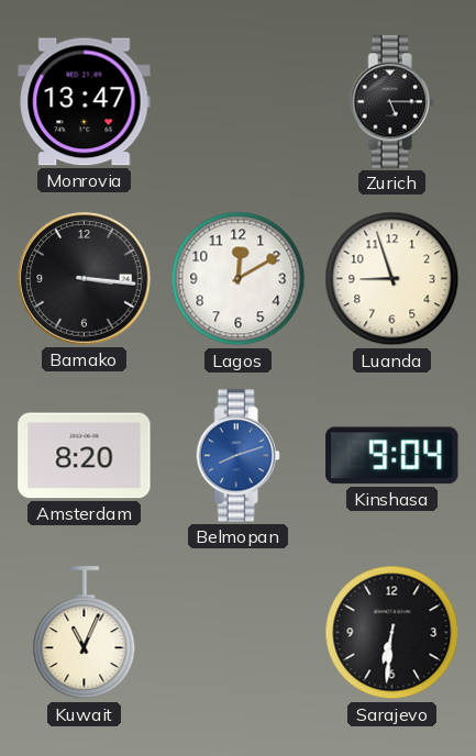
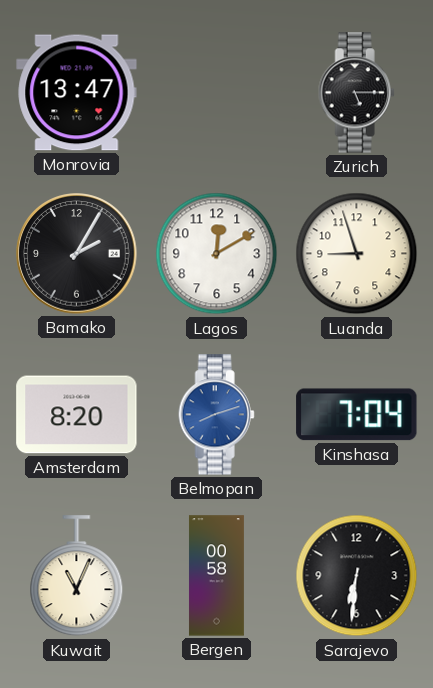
Bamako: 3:16 -> 2:05 (77, 254)
Kinshasa: 9:04 -> 7:04 (357, 415)
Bergen: none -> 00:58 (216, 576)
